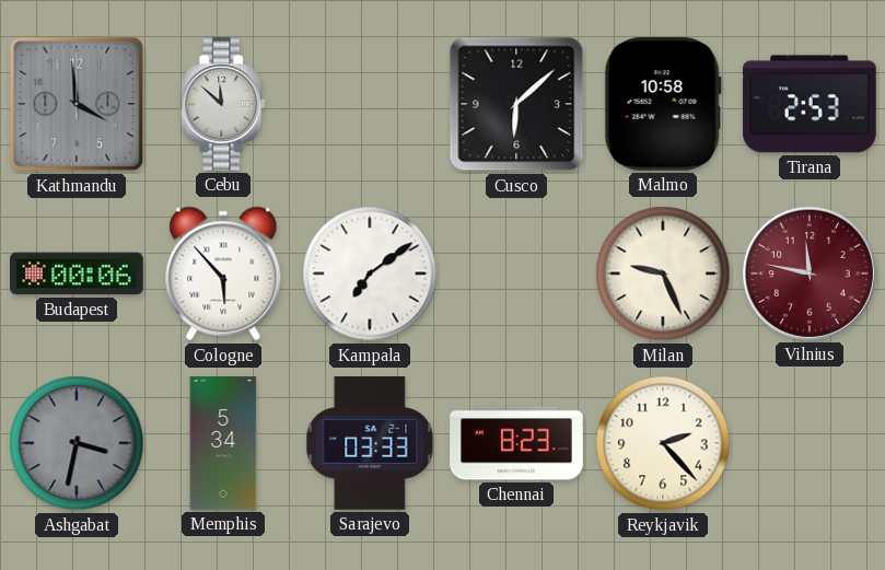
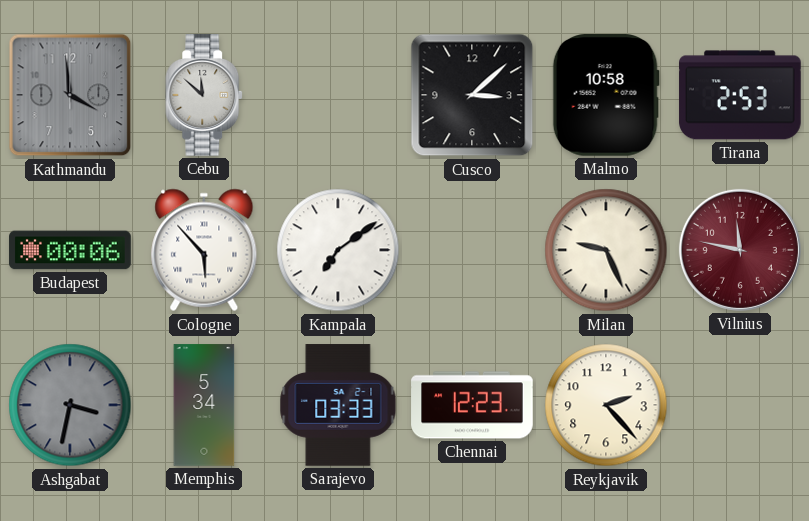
Cusco: 6:08 -> 3:08 (472, 95)
Chennai: 8:23 -> 12:23 (472, 405)
